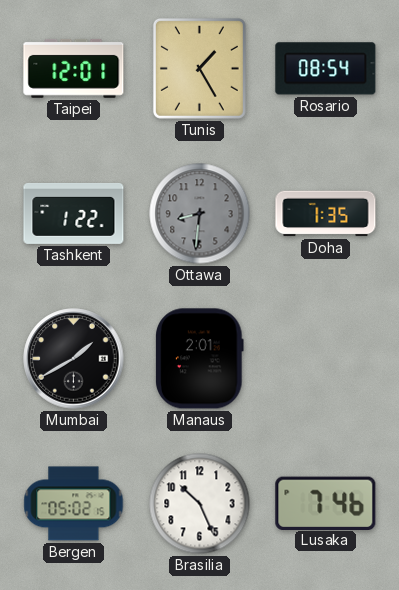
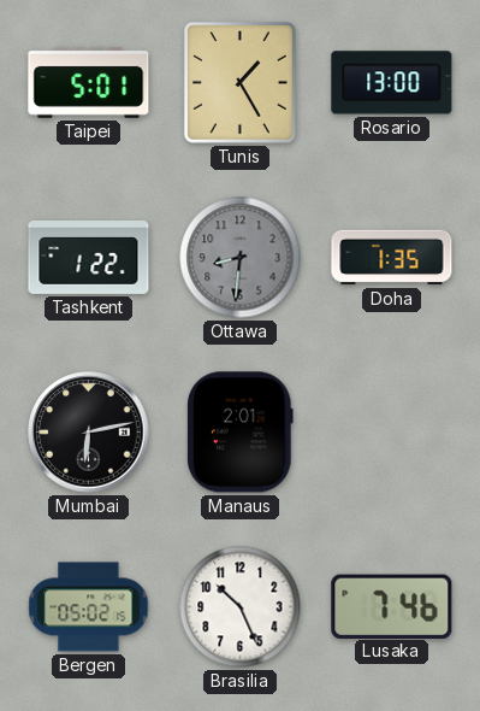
Taipei: 12:01 -> 5:01 (89, 82)
Rosario: 08:54 -> 13:00 (392, 83)
Mumbai: 1:40 -> 6:13 (89, 433)
